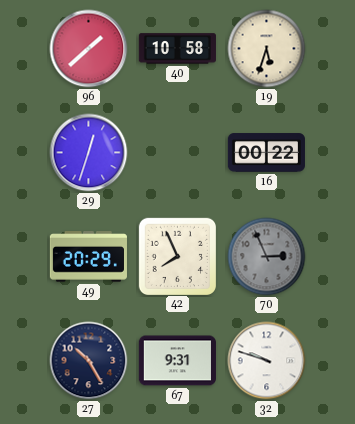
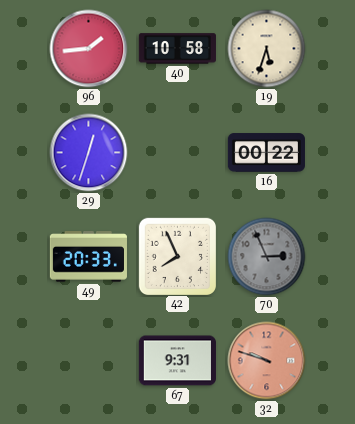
96: 1:38 -> 1:44 (89, 49)
49: 20:29 -> 20:33 (88, 257)
27: 10:25 -> none (89, 361)
32 dial: white -> salmon (267, 361)
